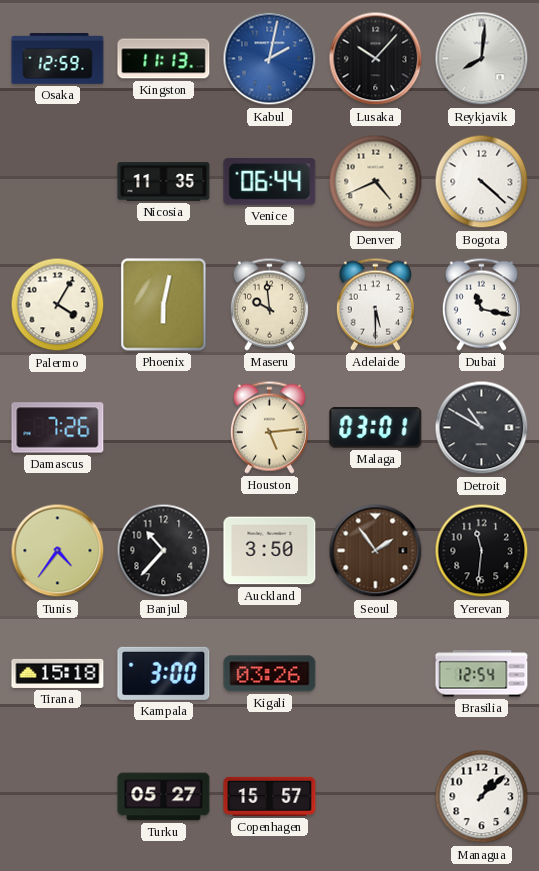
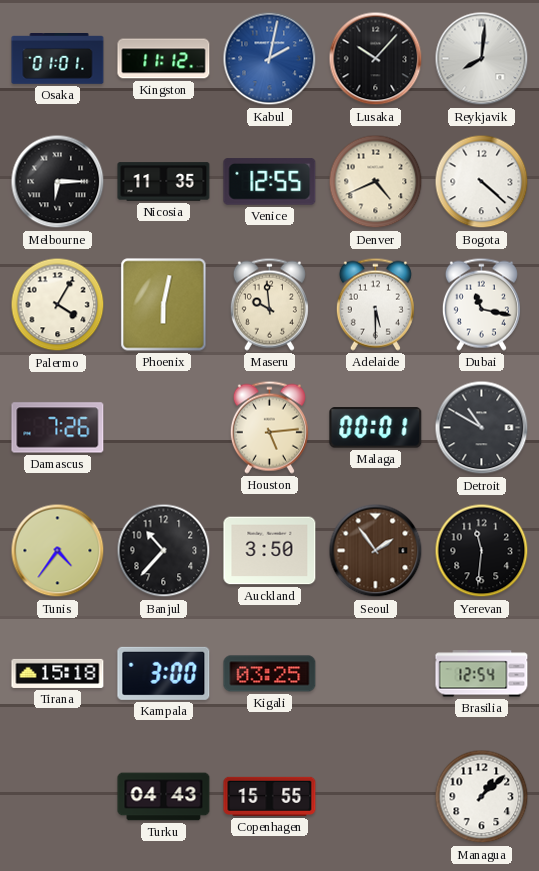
Osaka: 12:59 -> 01:01 (58, 59)
Kingston: 11:13 -> 11:12 (164, 59)
Melbourne: none -> 6:15 (58, 182)
Venice: 06:44 -> 12:55 (270, 182)
Malaga: 03:01 -> 00:01 (376, 428)
Kigali: 03:26 -> 03:25 (270, 674)
Turku: 05:27 -> 04:43 (164, 797)
Copenhagen: 15:57 -> 15:55 (270, 796)
